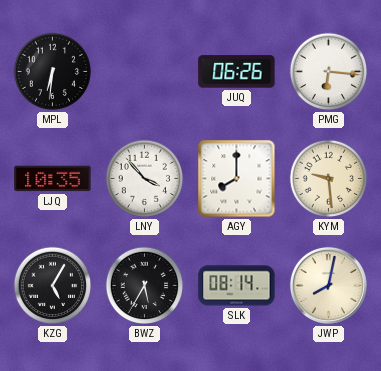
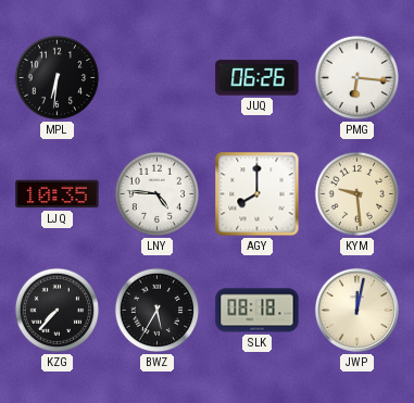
LNY: 3:53 -> 4:46 (158, 194)
KZG: 5:05 -> 7:37 (58, 311)
SLK: 08:14 -> 08:18 (258, 311)
JWP: 8:02 -> 12:02 (356, 310)
